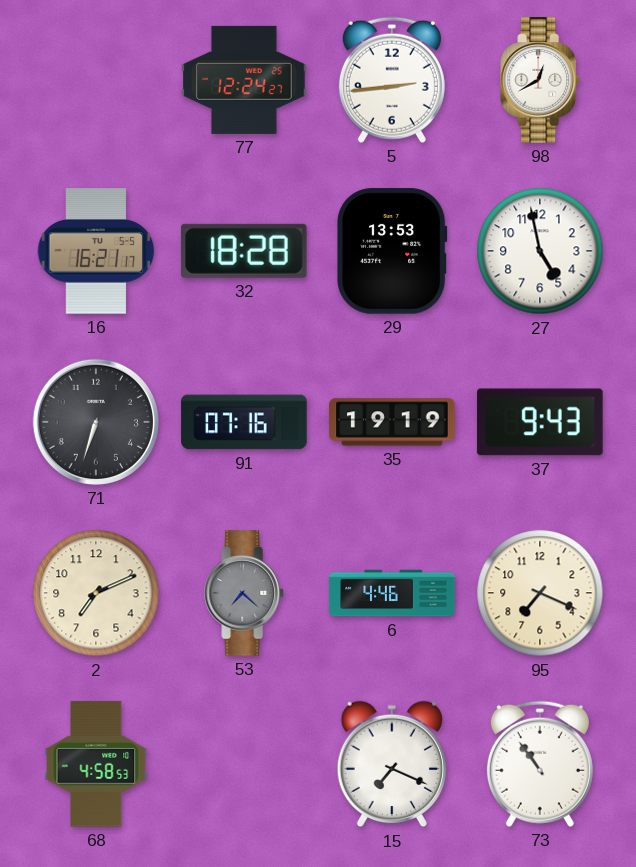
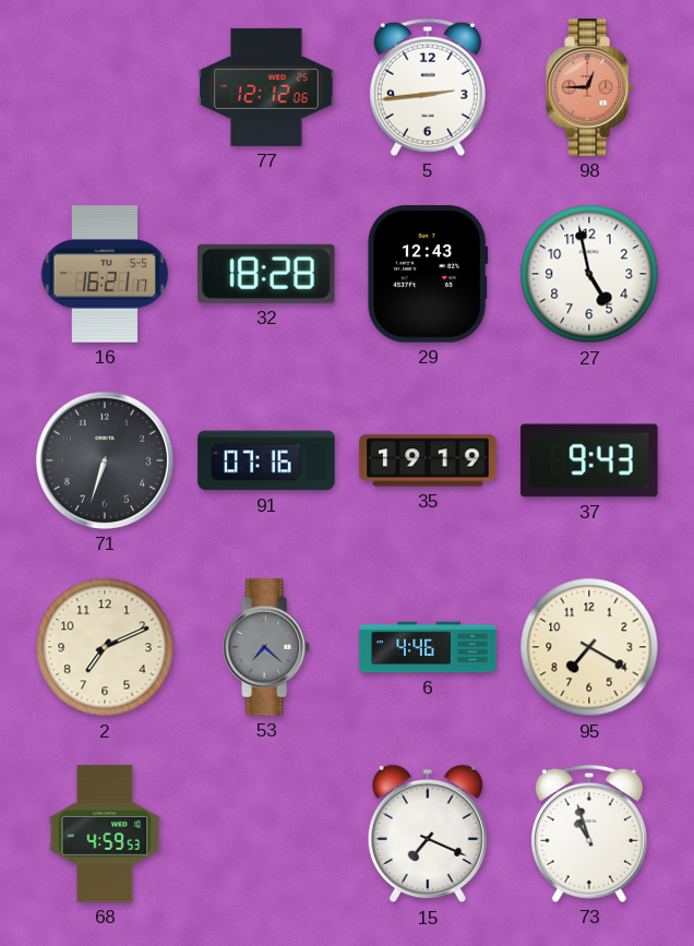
77: 12:24 -> 12:12 (266, 87)
98: 12:40 -> 12:45 (590, 87)
98 dial: white -> salmon (590, 87)
29: 13:53 -> 12:43 (428, 274)
95: 7:19 -> 7:20 (589, 647)
68: 4:58 -> 4:59 (105, 834)
73: 10:54 -> 10:57 (589, 834)
